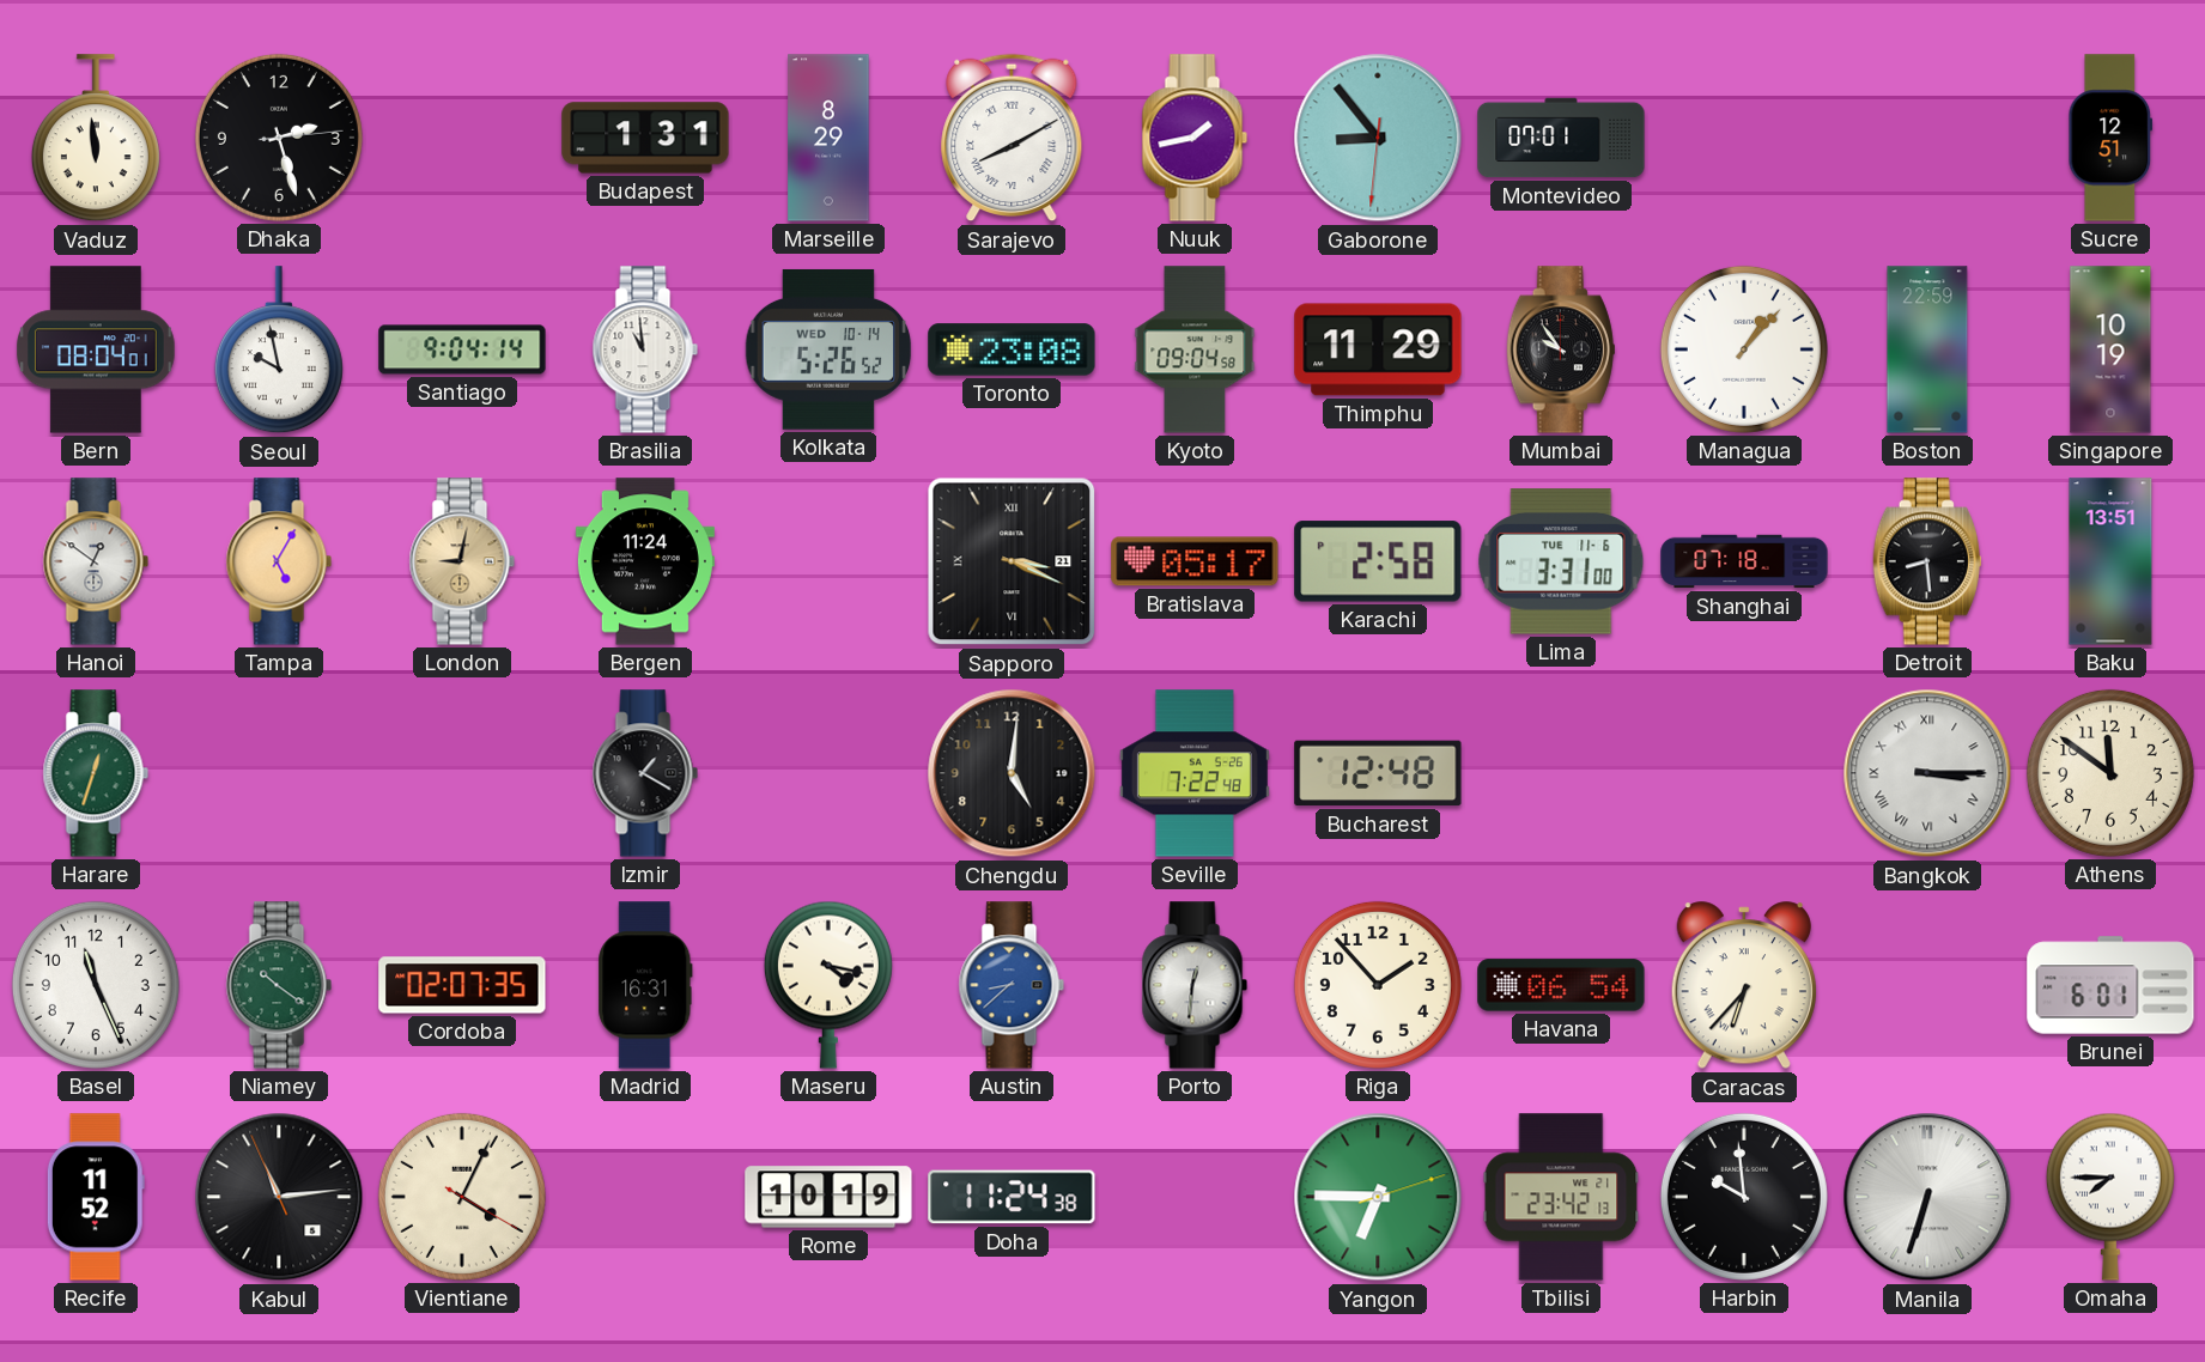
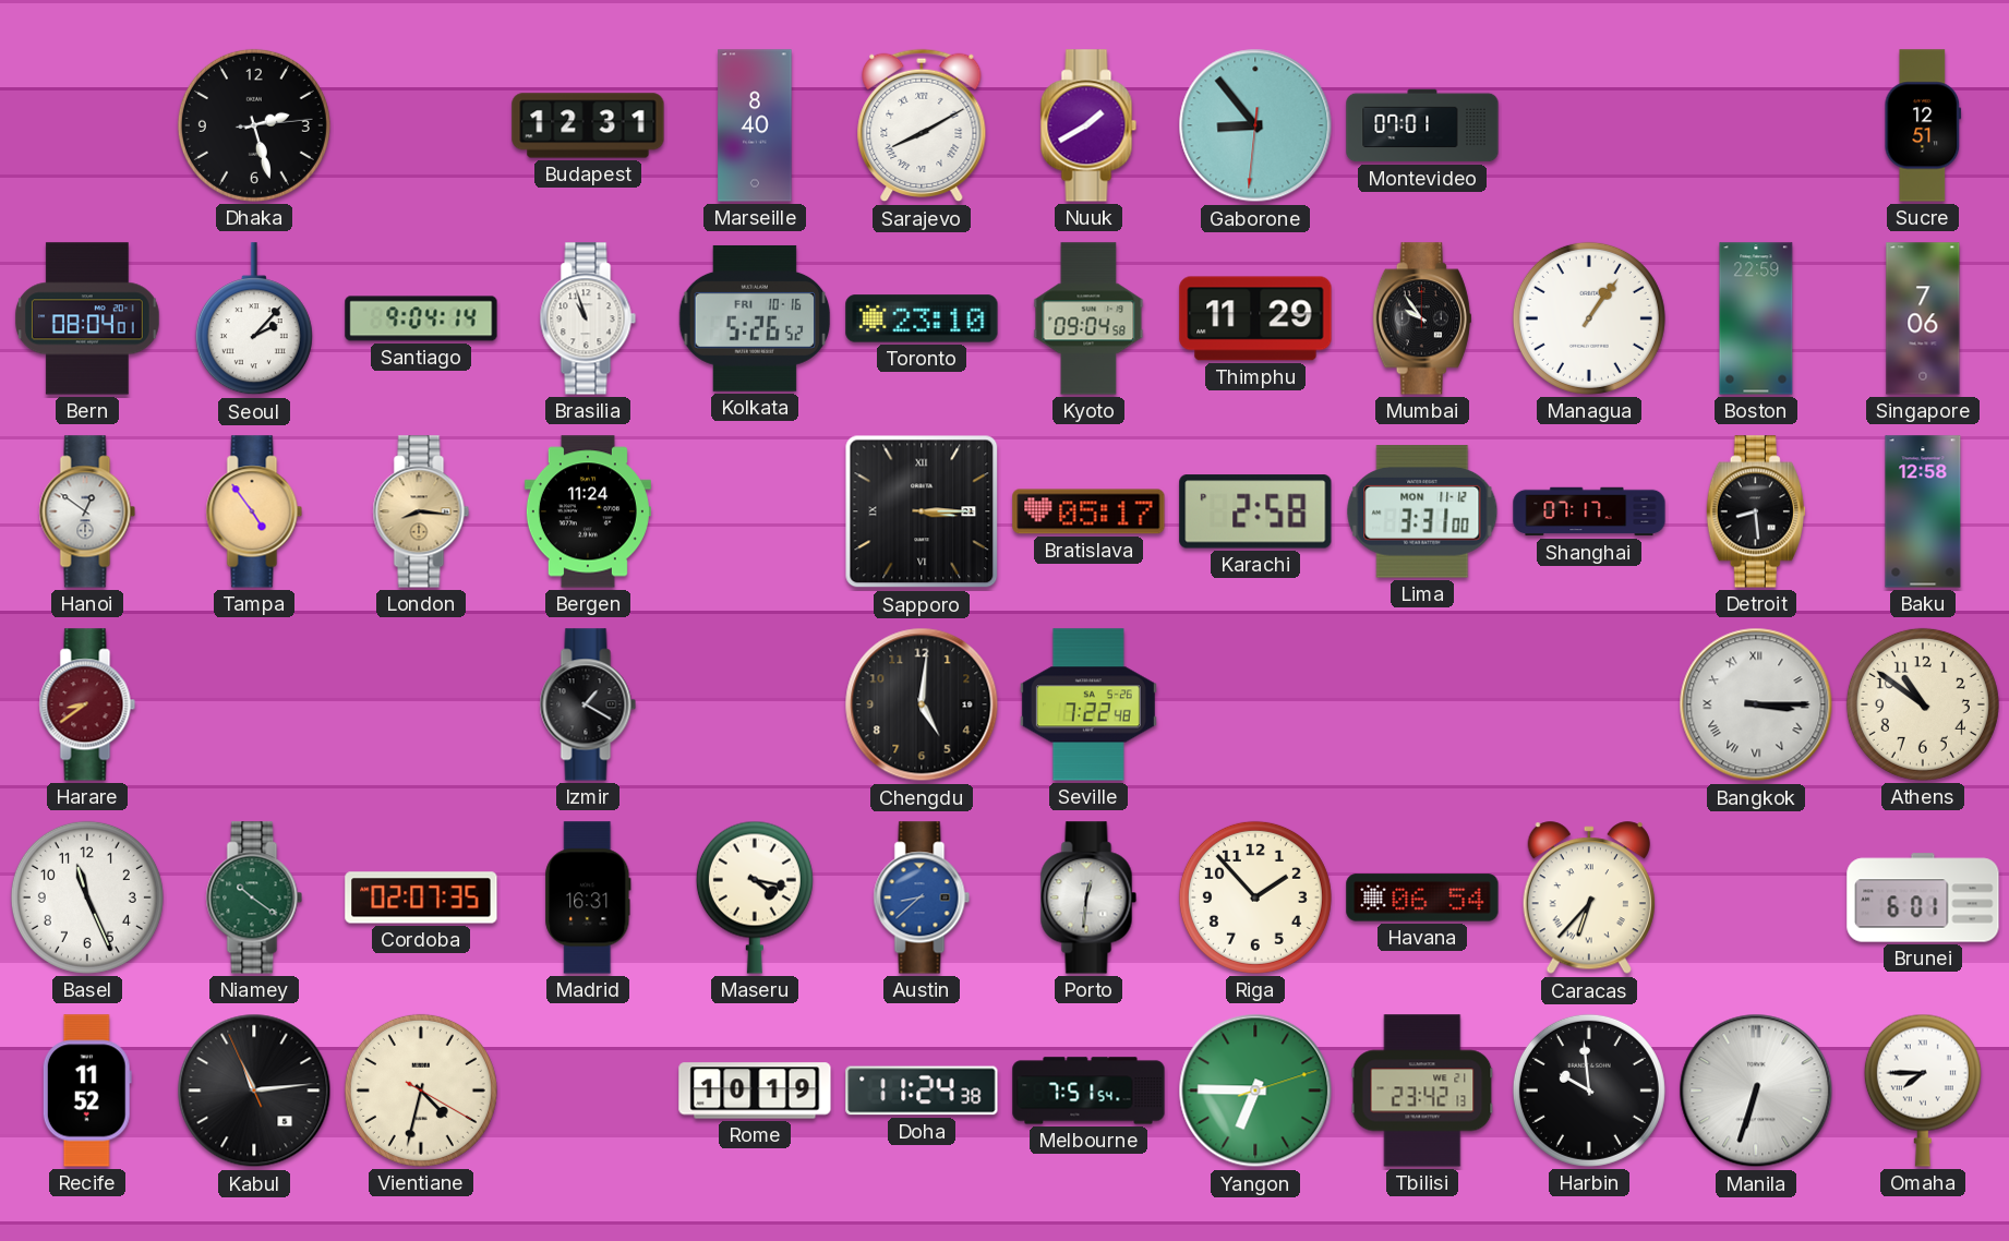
Vaduz: 11:59 -> none (96, 139)
Budapest: 1:31 -> 12:31 (588, 125)
Marseille: 8:29 -> 8:40 (755, 125)
Nuuk: 1:43 -> 1:40 (1088, 125)
Seoul: 9:58 -> 2:07 (254, 320)
Brasilia: 10:59 -> 10:57 (588, 318)
Kolkata date: WED 10-14 -> FRI 10-16 (755, 318)
Toronto: 23:08 -> 23:10 (922, 318)
Managua: 1:07 -> 1:06 (1589, 318)
Singapore: 10:19 -> 7:06 (1923, 318)
Tampa: 5:05 -> 4:54 (254, 511)
London: 9:02 -> 8:16 (421, 511)
Sapporo: 3:19 -> 3:15 (922, 511)
Lima date: TUE 11-6 -> MON 11-12 (1422, 511)
Shanghai: 07:18 -> 07:17 (1589, 511)
Baku: 13:51 -> 12:58 (1923, 511)
Harare: 12:33 -> 8:39 (87, 704)
Harare dial: green -> burgundy (87, 704)
Bucharest: 12:48 -> none (1378, 773)
Athens: 11:51 -> 10:51 (1923, 704)
Vientiane: 4:04 -> 4:32 (421, 1091)
Melbourne: none -> 7:51 (1088, 1091)
